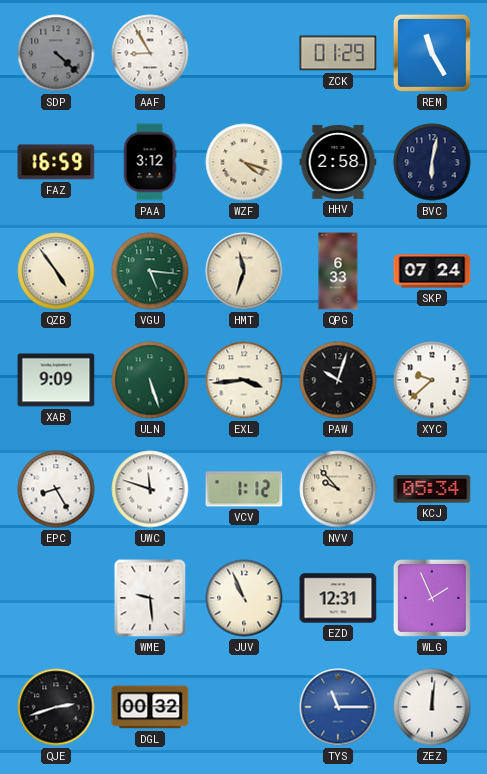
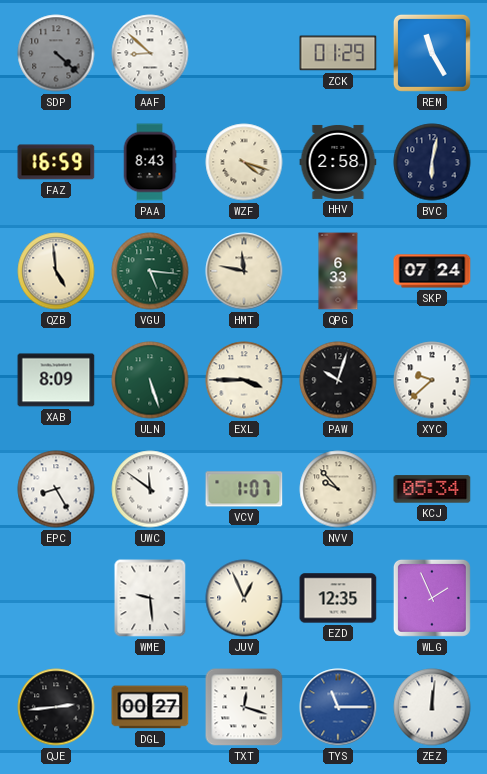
AAF: 8:55 -> 8:52 (150, 53)
PAA: 3:12 -> 8:43 (150, 162)
QZB: 4:54 -> 4:59 (56, 271)
HMT: 11:33 -> 11:47 (244, 271)
XAB: 9:09 -> 8:09 (56, 380)
EXL: 3:44 -> 3:45 (244, 380)
UWC: 11:48 -> 11:51 (150, 489)
VCV: 1:12 -> 1:07 (244, 489)
JUV: 10:56 -> 12:56 (244, 598)
EZD: 12:31 -> 12:35 (338, 598)
QJE: 2:42 -> 2:44 (56, 707)
DGL: 00:32 -> 00:27 (150, 707)
TXT: none -> 12:18 (244, 707)
